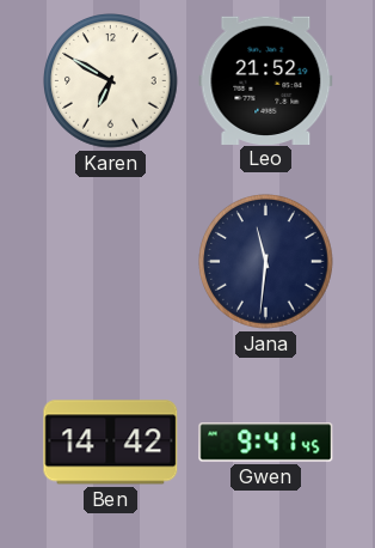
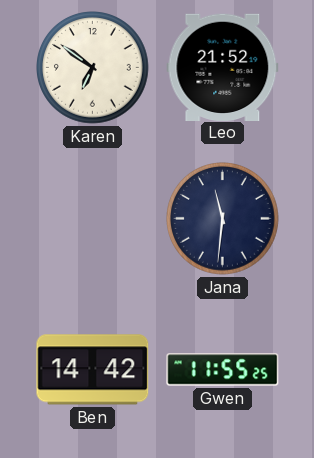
Karen: 6:50 -> 6:51 (93, 68)
Gwen: 9:41 -> 11:55 (223, 370)
